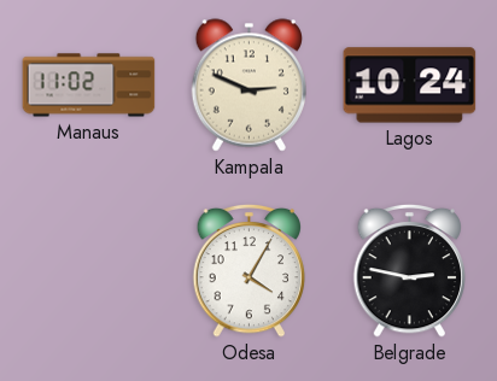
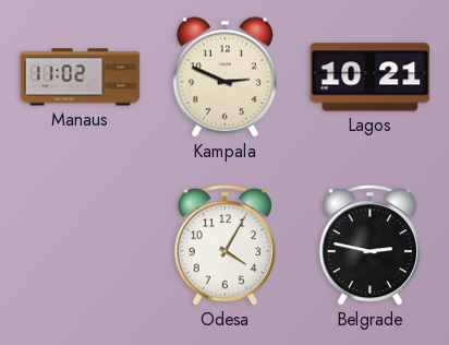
Lagos: 10:24 -> 10:21 (371, 78)
